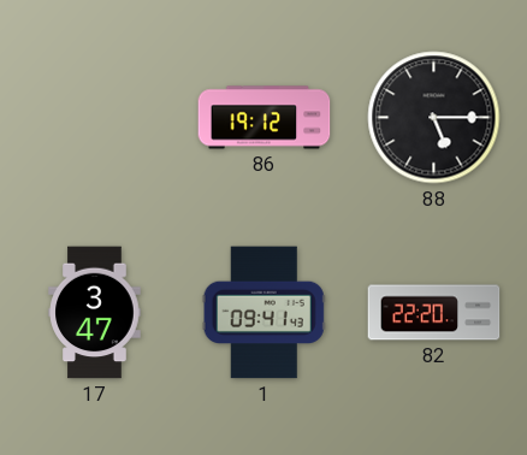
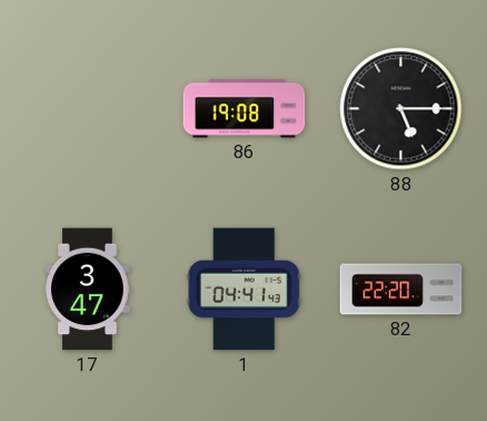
86: 19:12 -> 19:08 (245, 109)
1: 09:41 -> 04:41 (244, 290)
